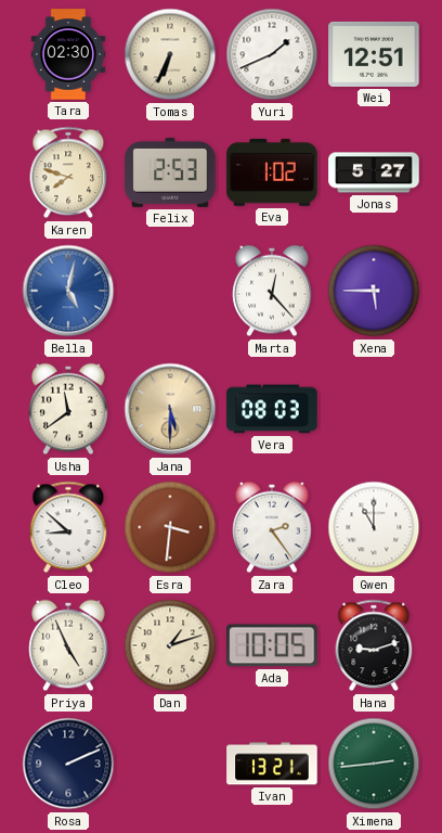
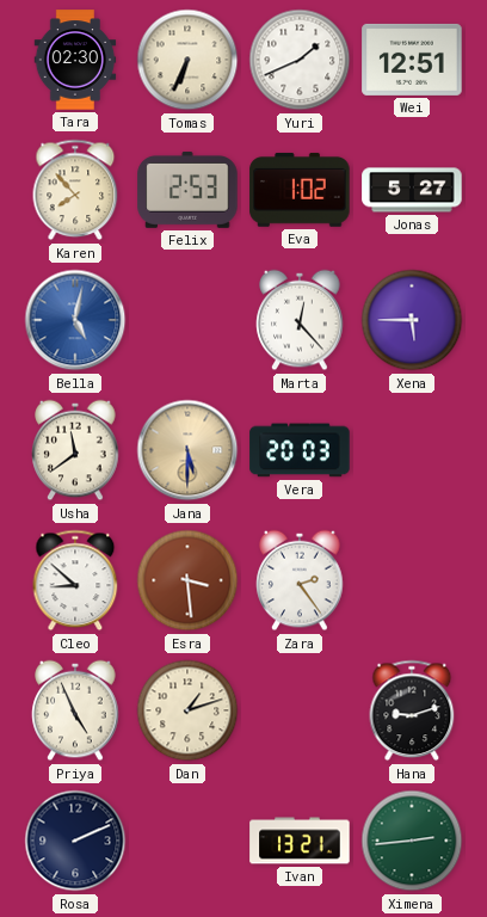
Karen: 7:48 -> 7:53 (75, 190)
Vera: 08:03 -> 20:03 (300, 450)
Esra: 3:31 -> 3:29 (187, 580)
Gwen: 11:00 -> none (374, 527)
Ada: 10:05 -> none (272, 645)
